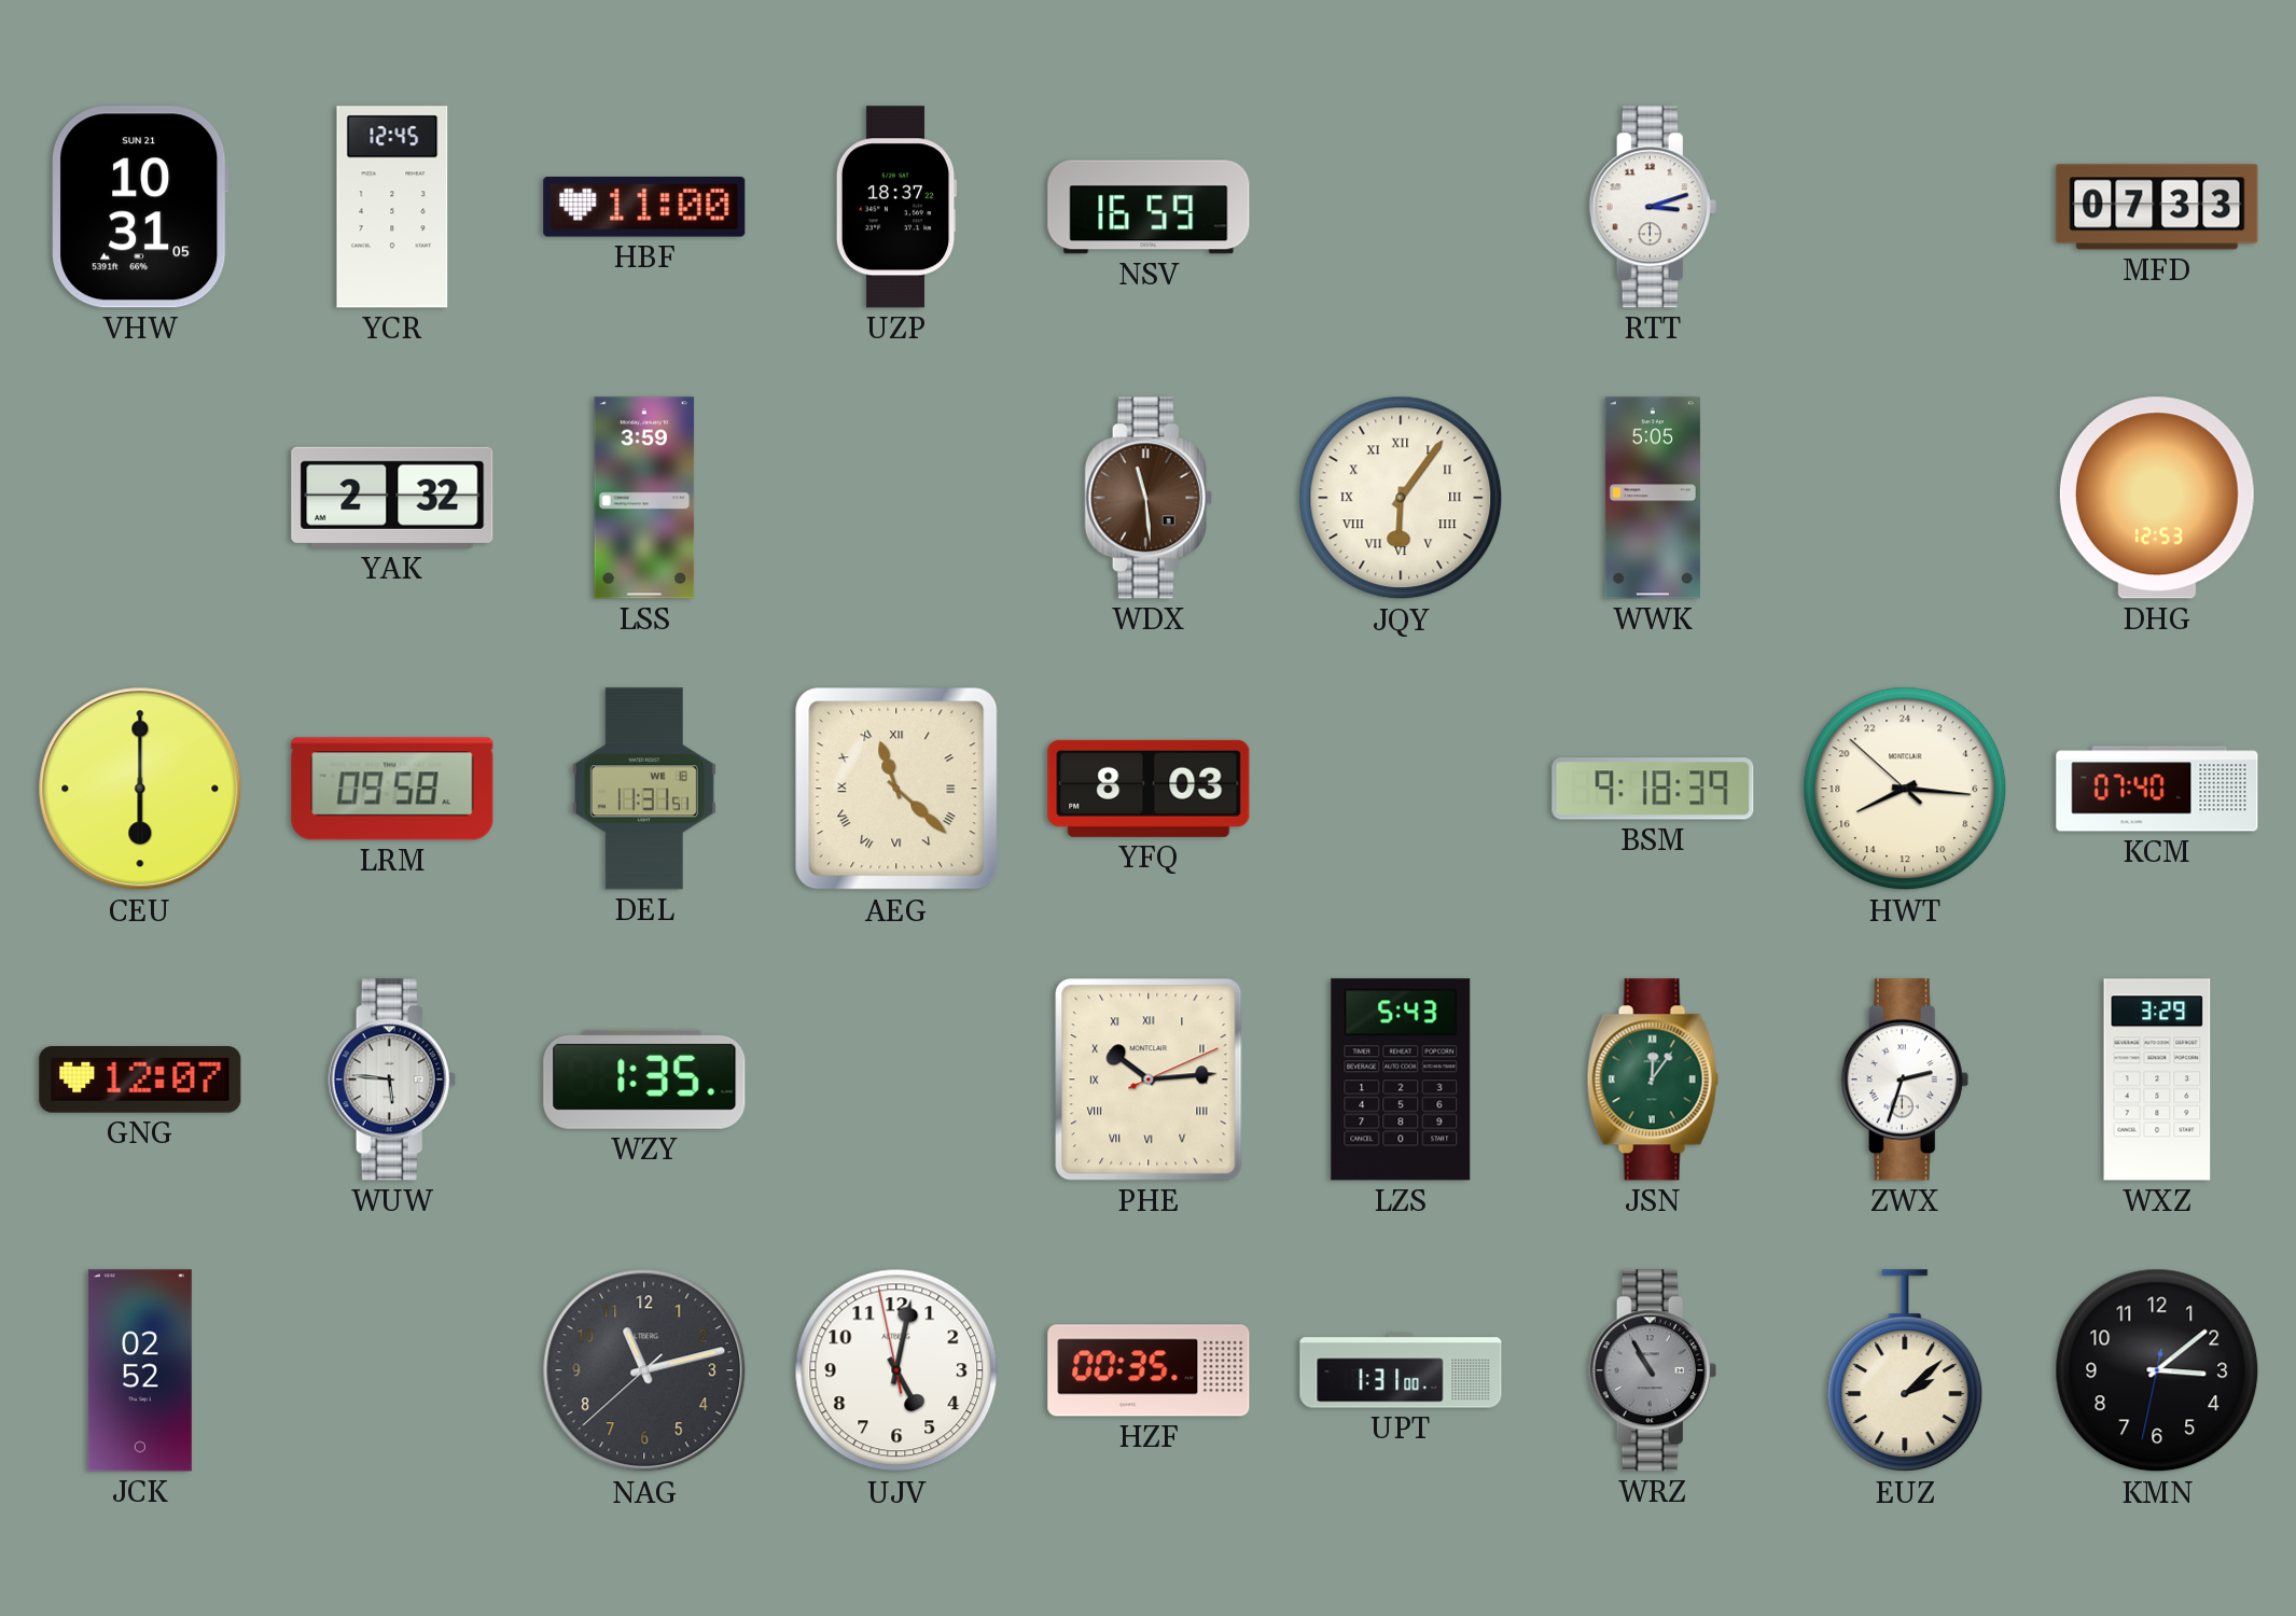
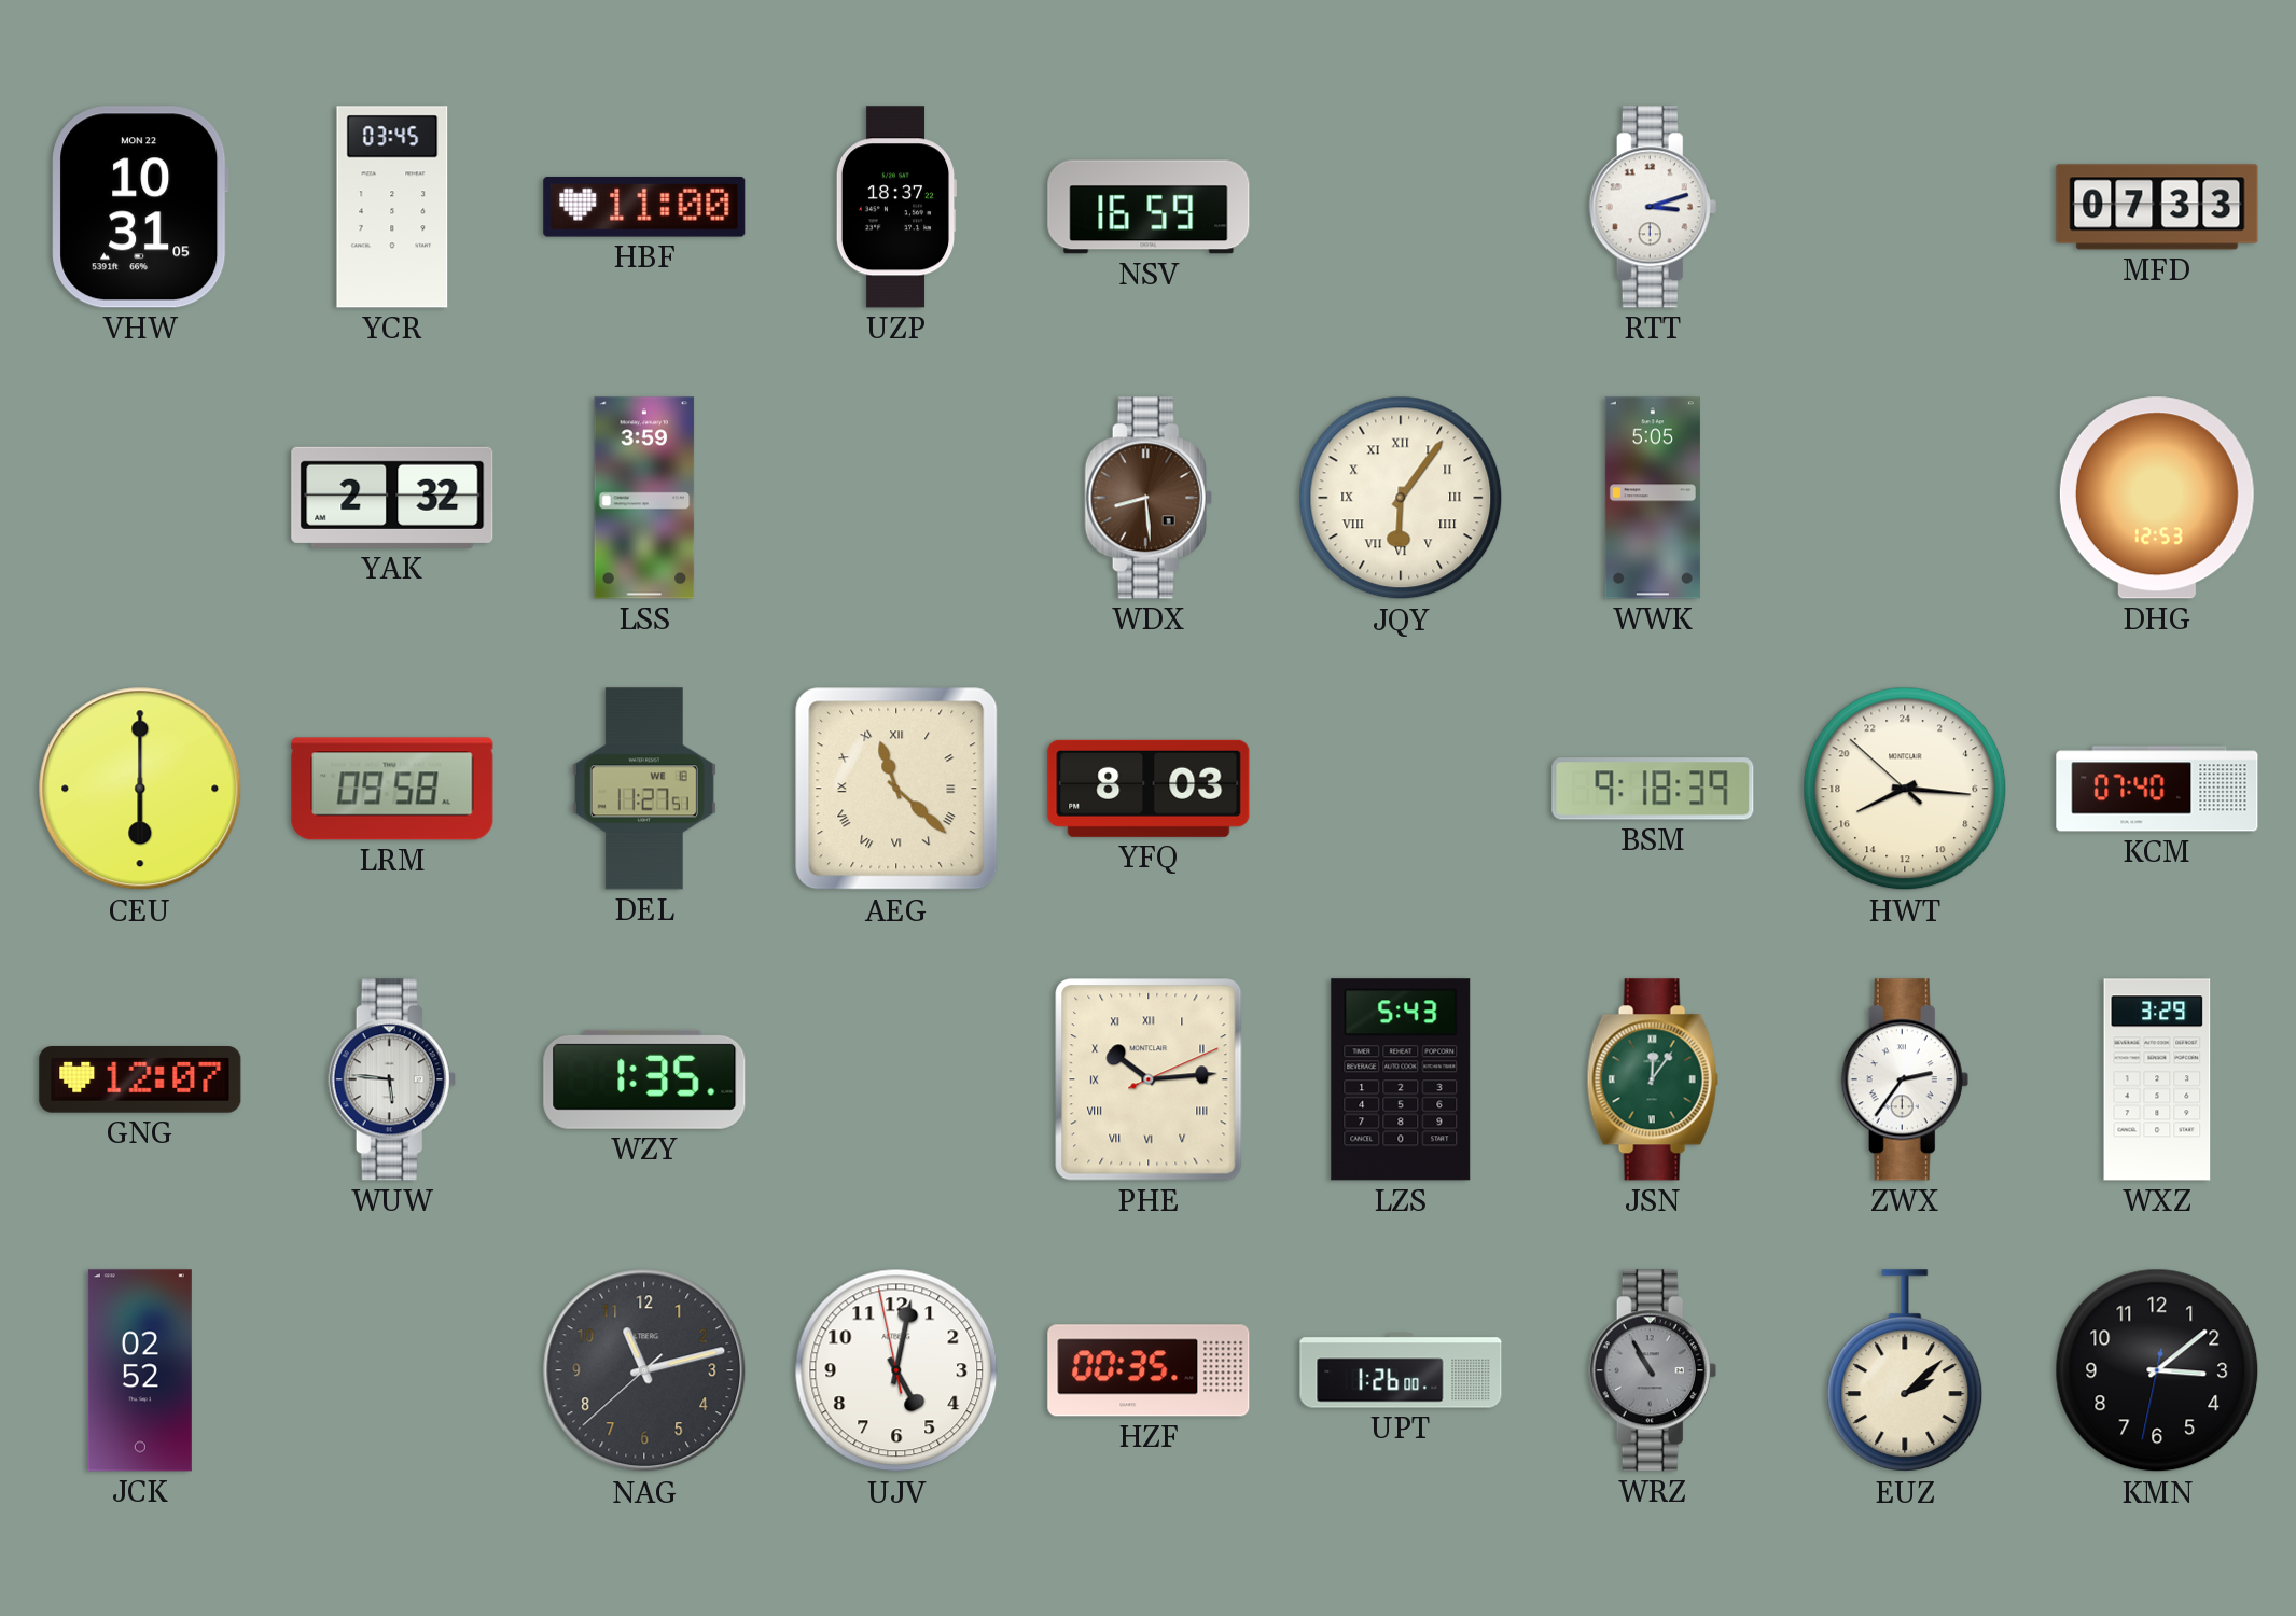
VHW date: SUN 21 -> MON 22 (140, 207)
YCR: 12:45 -> 03:45 (392, 207)
WDX: 11:29 -> 8:29 (1149, 498)
DEL: 11:31 -> 11:27 (644, 789)
ZWX: 2:33 -> 2:36 (1905, 1079)
UPT: 1:31 -> 1:26 (1401, 1370)
